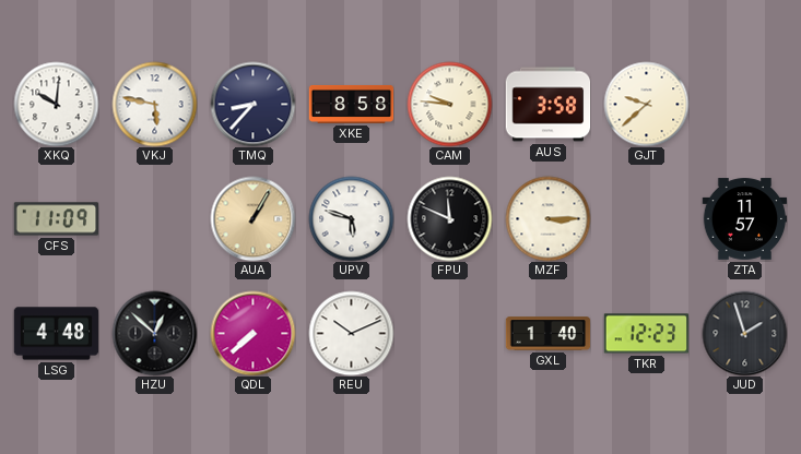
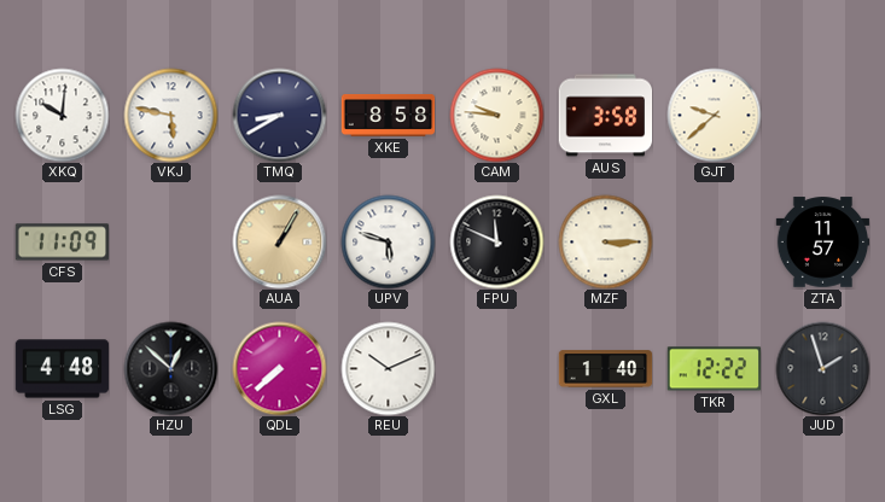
TMQ: 8:37 -> 8:40 (279, 115)
TKR: 12:23 -> 12:22 (714, 369)
